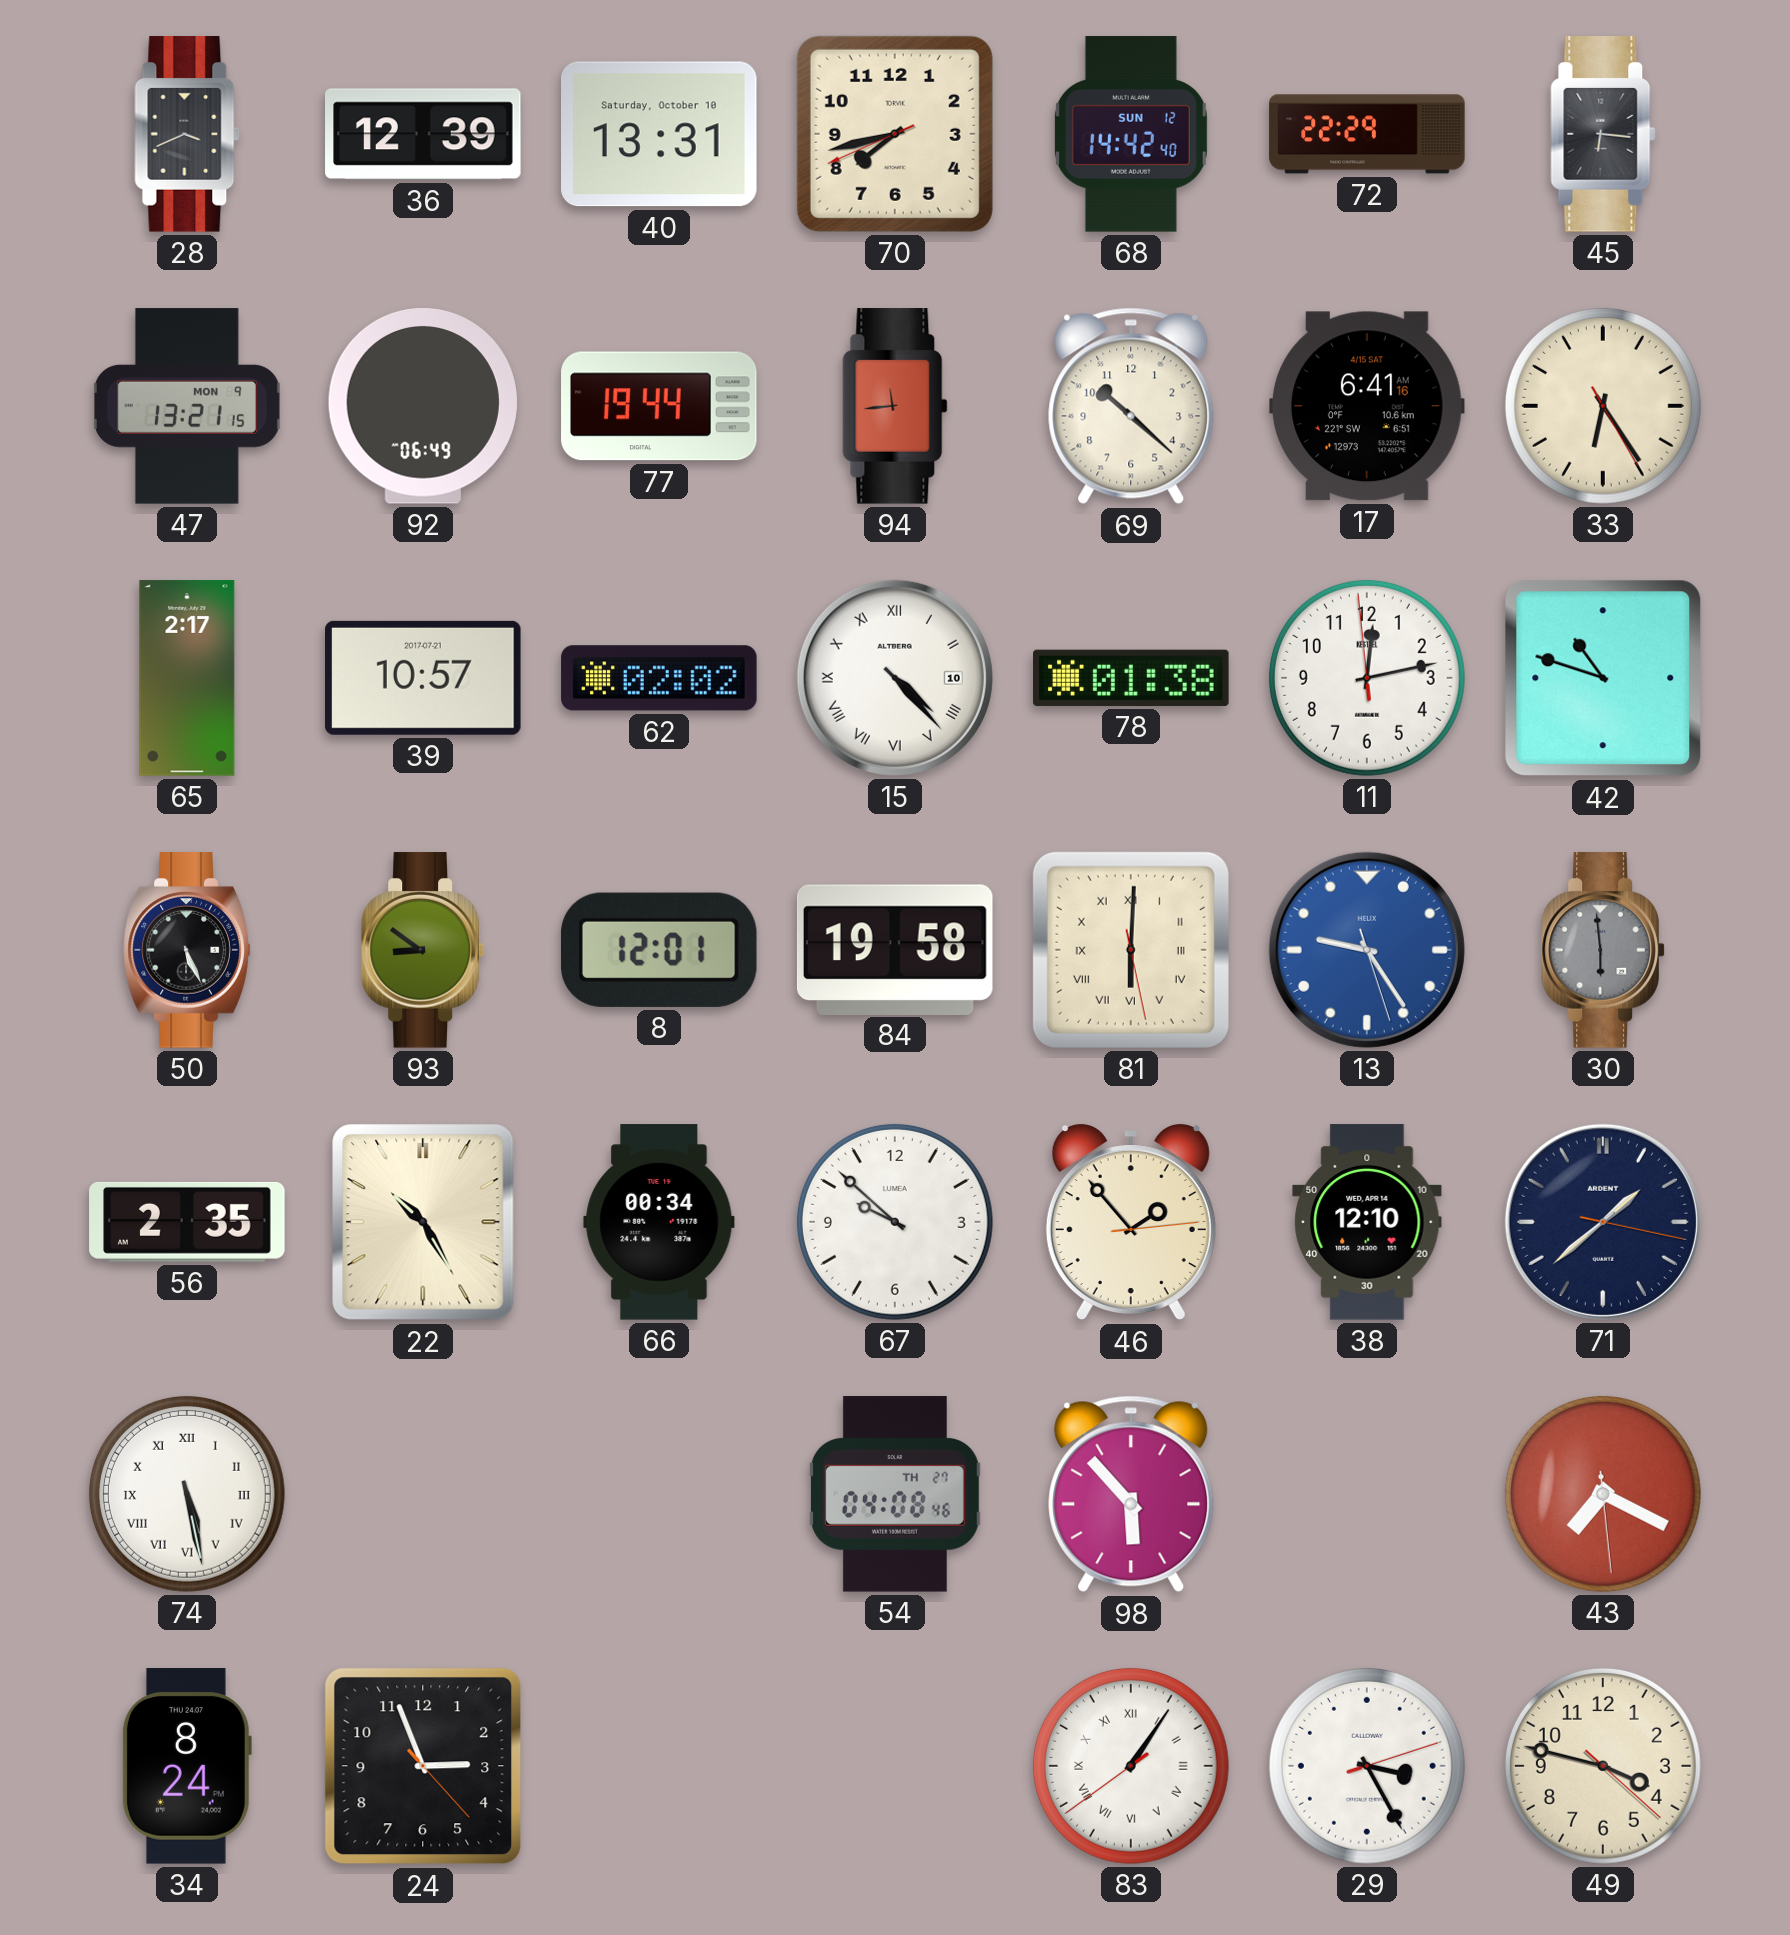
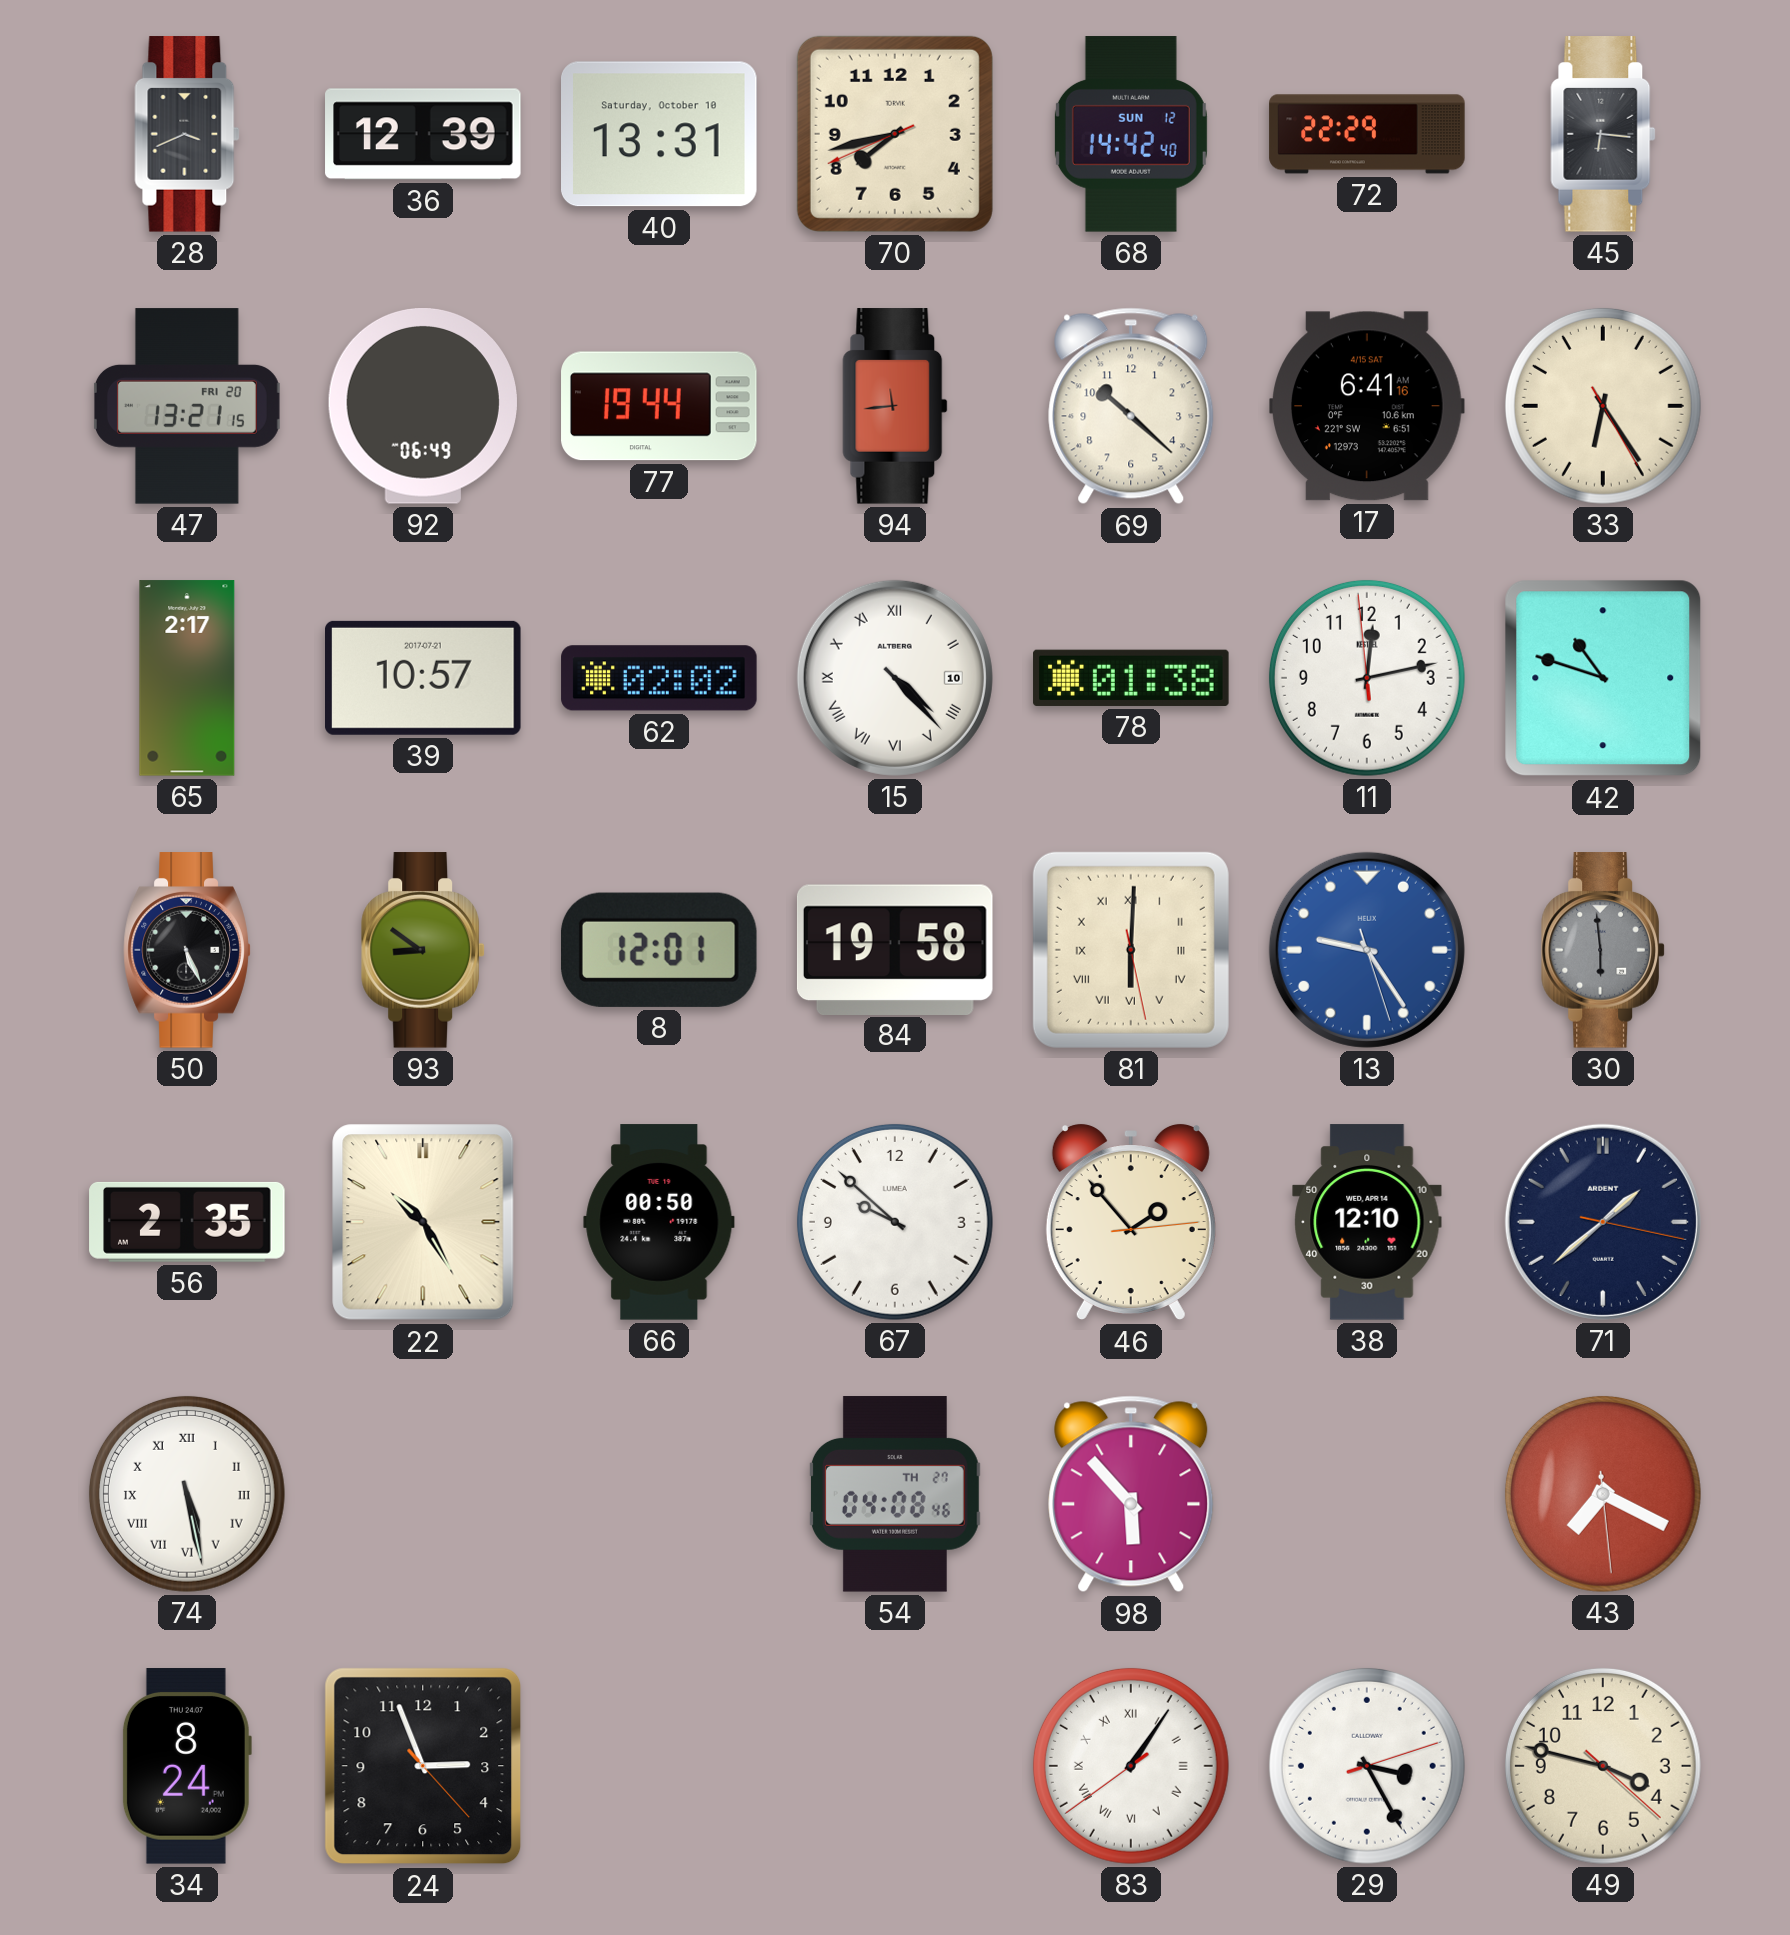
47 date: MON 9 -> FRI 20 (187, 406)
66: 00:34 -> 00:50 (659, 1222)
